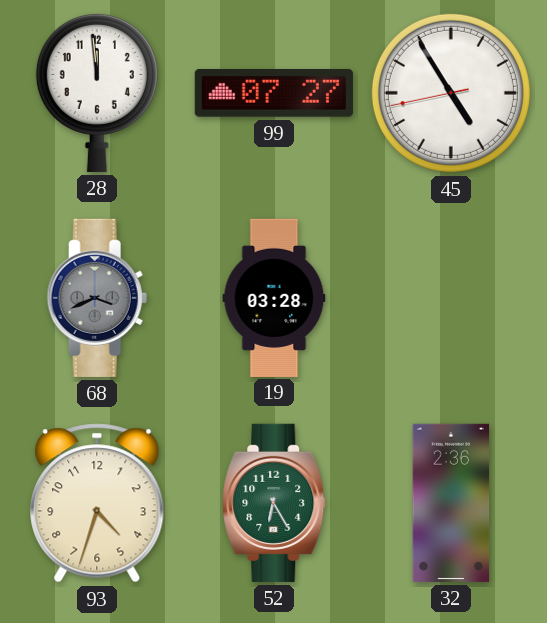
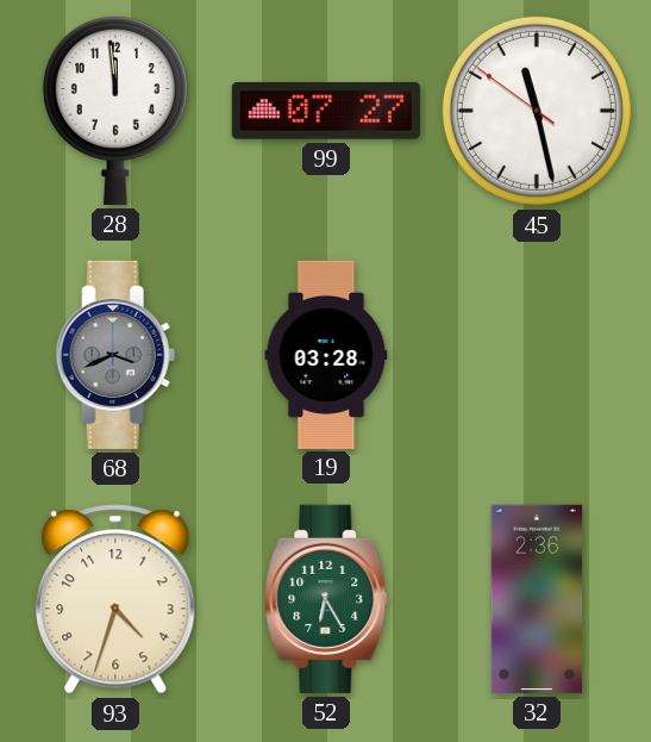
45: 4:54 -> 11:27 (537, 111)
